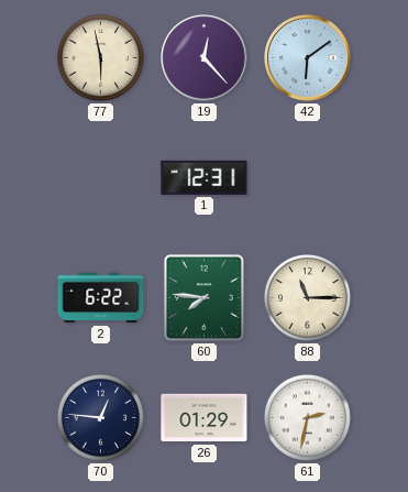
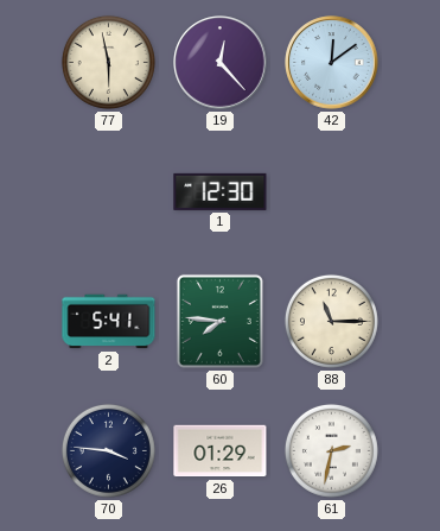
42: 6:09 -> 12:09 (332, 63)
1: 12:31 -> 12:30 (221, 191)
2: 6:22 -> 5:41 (109, 322)
70: 12:46 -> 3:46 (108, 450)
